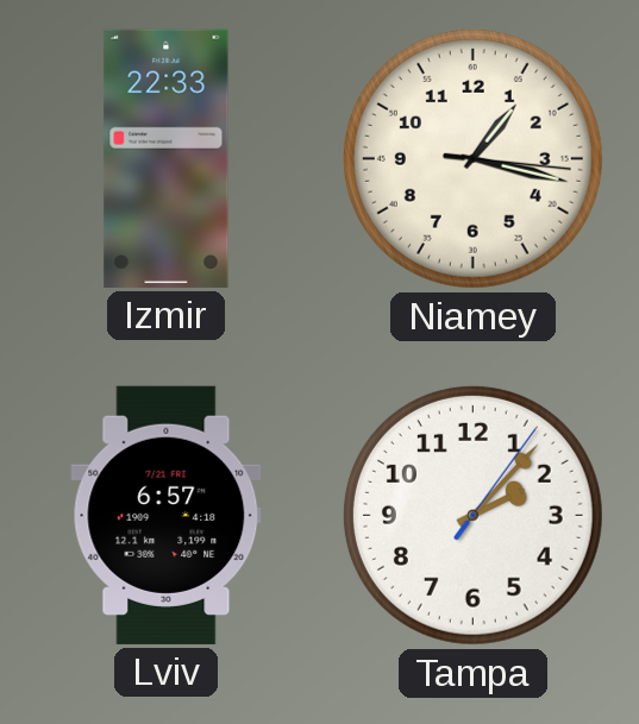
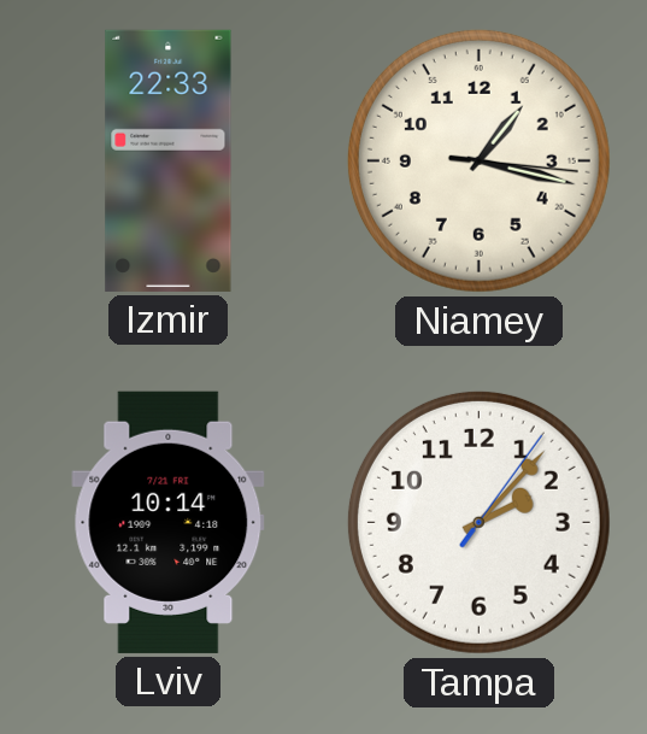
Lviv: 6:57 -> 10:14 (169, 522)
